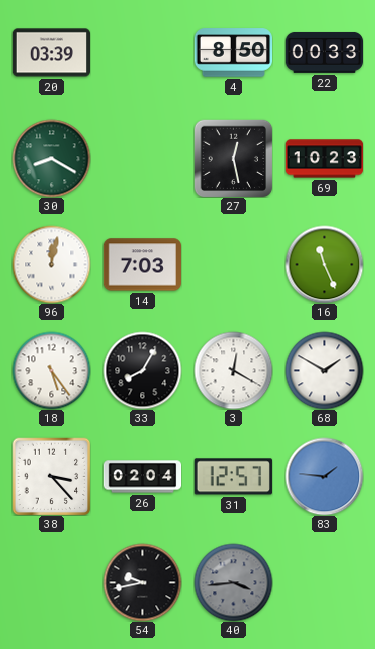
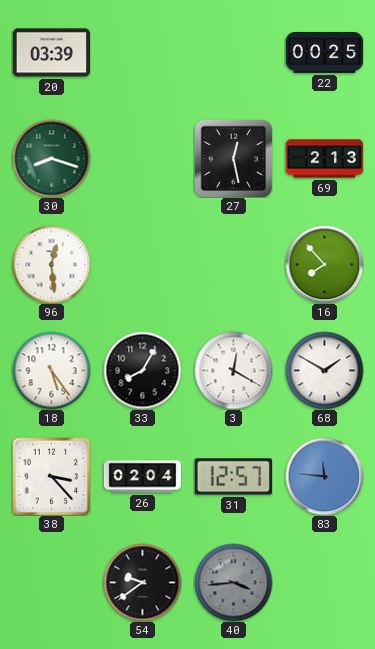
4: 8:50 -> none (233, 53)
22: 00:33 -> 00:25 (324, 52)
30: 8:20 -> 8:18 (51, 158)
69: 10:23 -> 2:13 (324, 159)
96: 12:02 -> 12:29 (51, 264)
14: 7:03 -> none (142, 265)
16: 11:26 -> 7:53 (324, 264)
83: 1:46 -> 11:46 (324, 476)
54: 9:43 -> 9:39 (142, 582)
